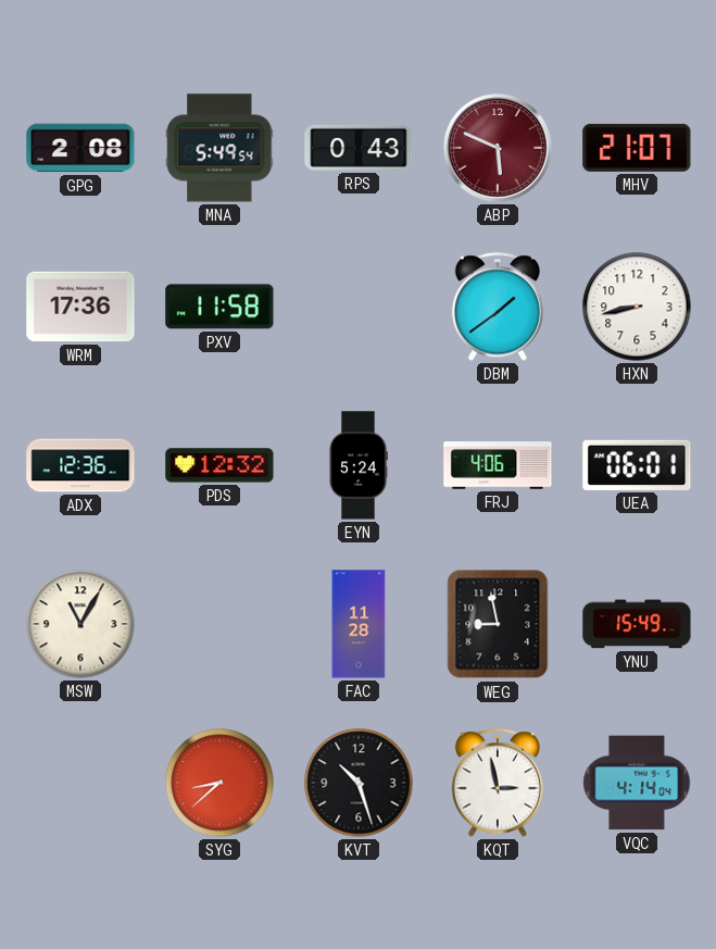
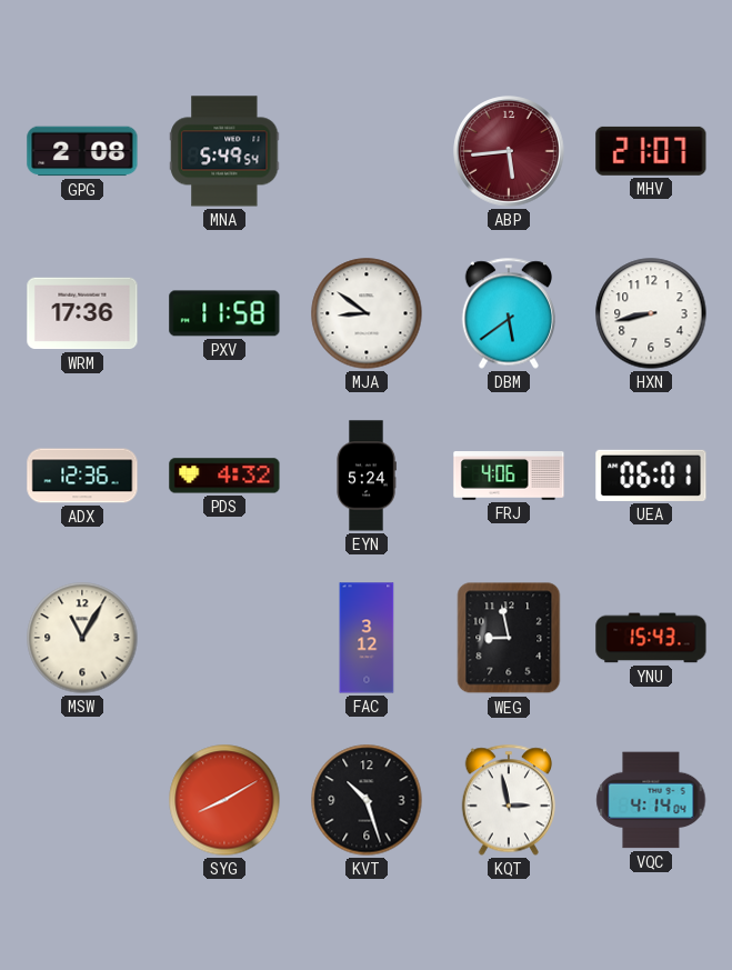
RPS: 0:43 -> none (359, 148)
ABP: 5:49 -> 5:44 (509, 151)
MJA: none -> 8:51 (367, 313)
DBM: 1:39 -> 5:39 (508, 313)
PDS: 12:32 -> 4:32 (224, 476)
FAC: 11:28 -> 3:12 (367, 638)
YNU: 15:49 -> 15:43 (651, 638)
SYG: 8:38 -> 8:10 (224, 800)
